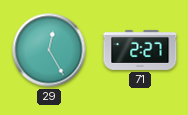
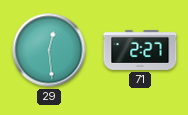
29: 12:25 -> 12:29 (49, 50)
